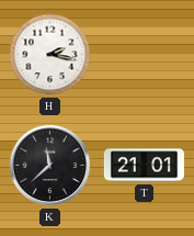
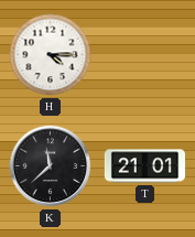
H: 2:17 -> 4:15 (51, 55)
